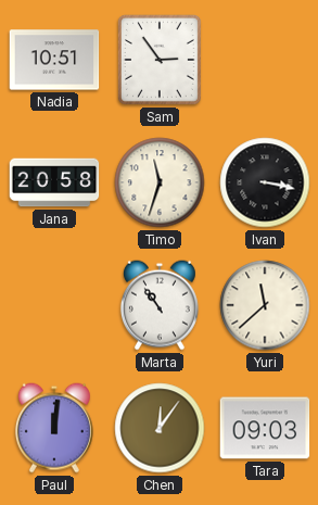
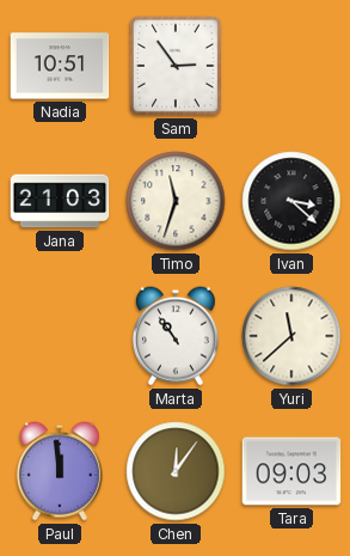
Jana: 20:58 -> 21:03 (60, 201)
Ivan: 3:17 -> 3:22 (291, 201)
Paul: 12:01 -> 11:59 (60, 471)
